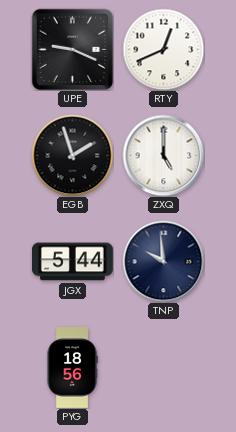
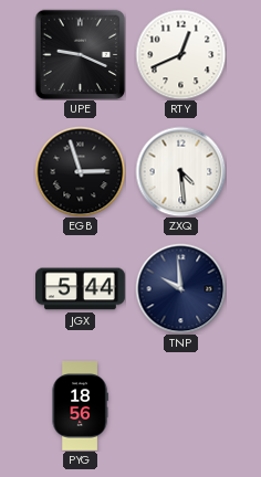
EGB: 1:57 -> 2:57 (80, 171)
ZXQ: 5:00 -> 4:29 (180, 171)
